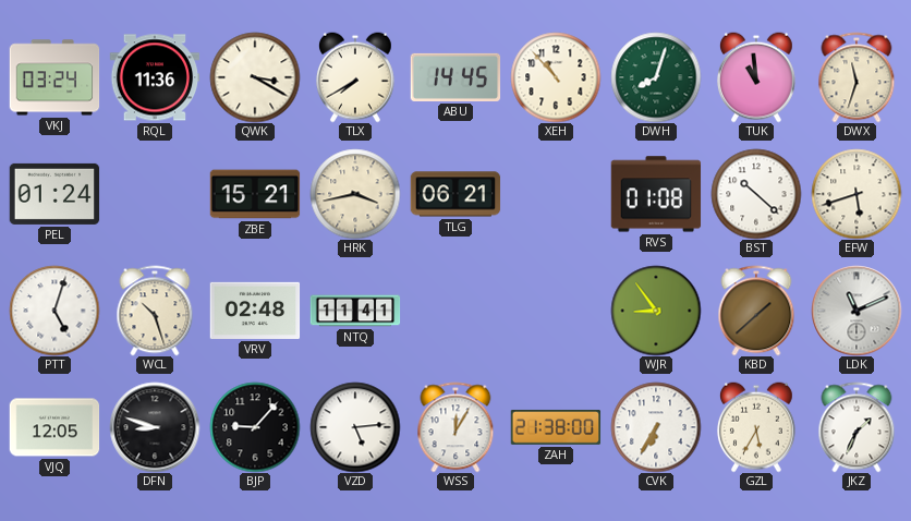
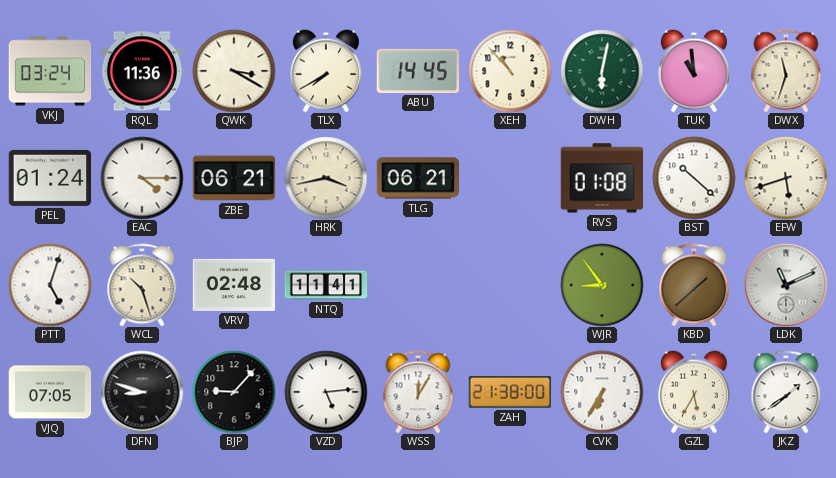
DWH: 8:03 -> 6:02 (602, 71)
EAC: none -> 4:15 (142, 178)
ZBE: 15:21 -> 06:21 (234, 178)
VJQ: 12:05 -> 07:05 (50, 392)
JKZ: 1:34 -> 1:39 (786, 392)
